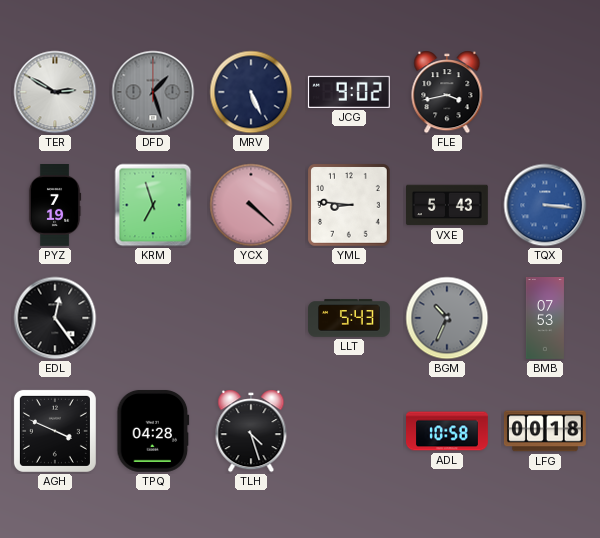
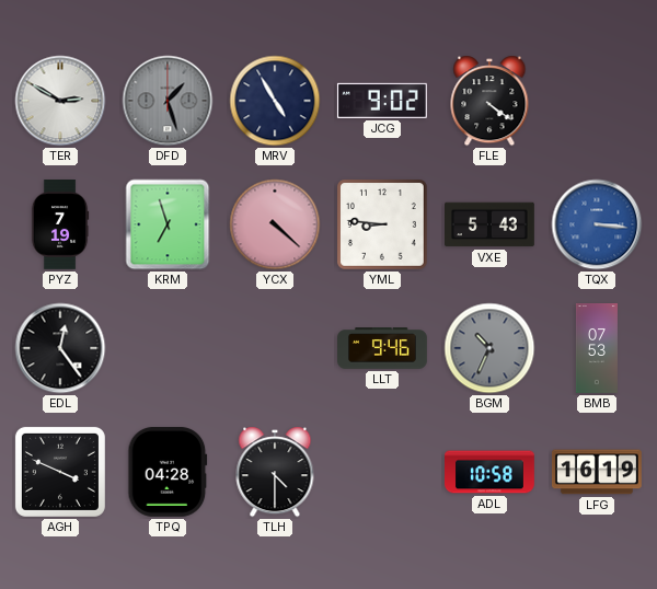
MRV: 5:26 -> 4:55 (275, 101)
FLE: 3:43 -> 4:21 (489, 101)
LLT: 5:43 -> 9:46 (383, 348)
TLH: 4:27 -> 4:30 (275, 472)
LFG: 00:18 -> 16:19 (597, 472)
